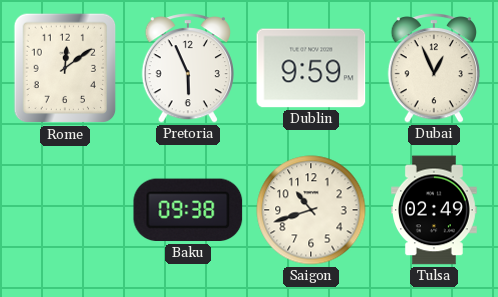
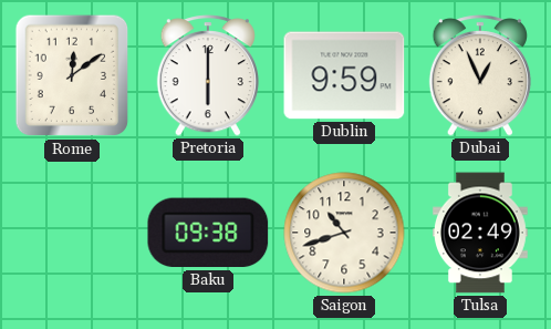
Pretoria: 5:56 -> 6:00 (208, 75)
